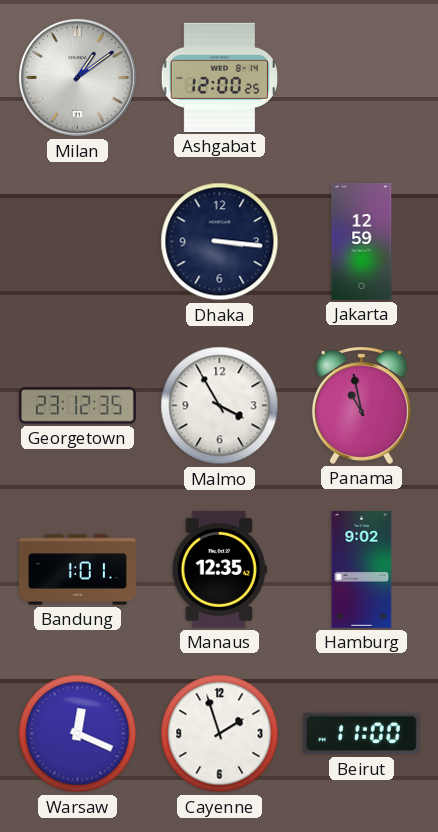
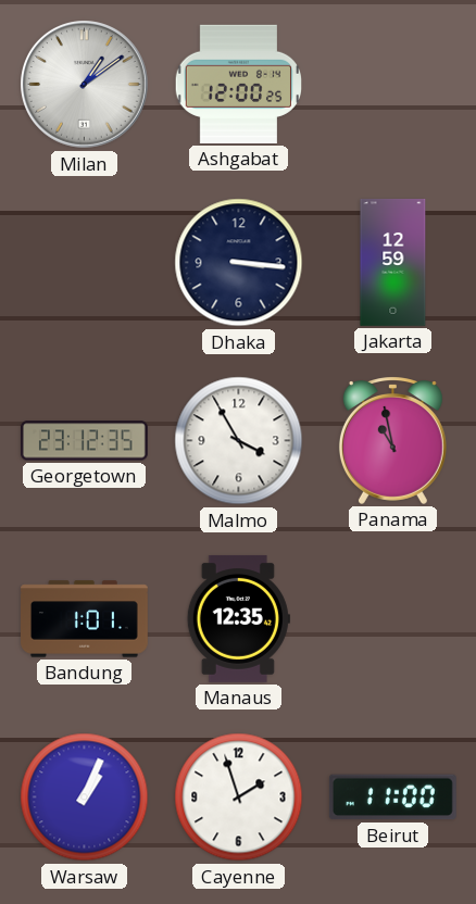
Hamburg: 9:02 -> none (362, 569)
Warsaw: 12:19 -> 1:04 (85, 798)
